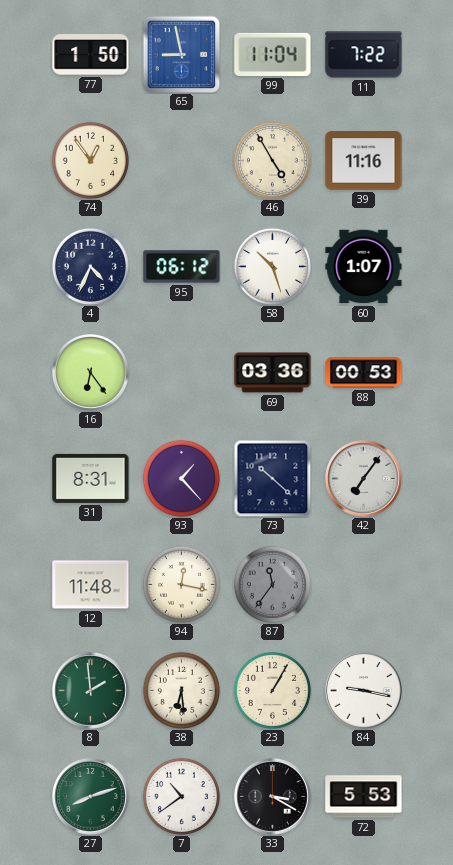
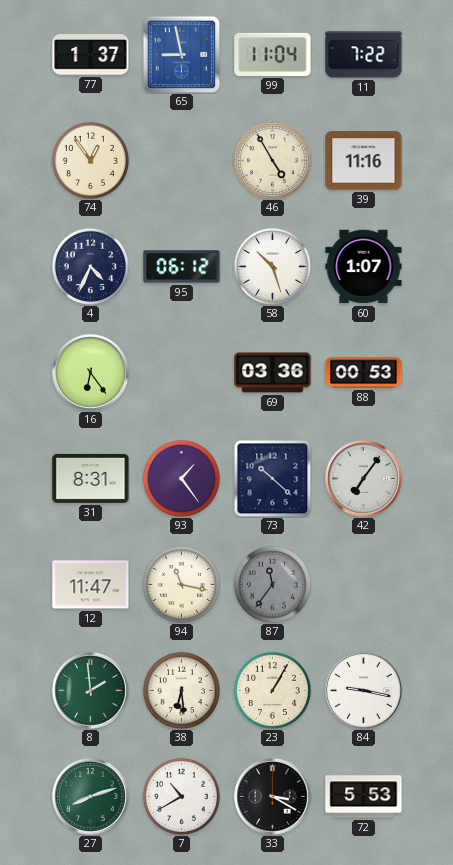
77: 1:50 -> 1:37 (91, 55)
93: 1:23 -> 1:24 (181, 478)
12: 11:48 -> 11:47 (91, 585)
94: 12:17 -> 11:17 (181, 584)
7: 10:39 -> 10:40 (181, 796)
